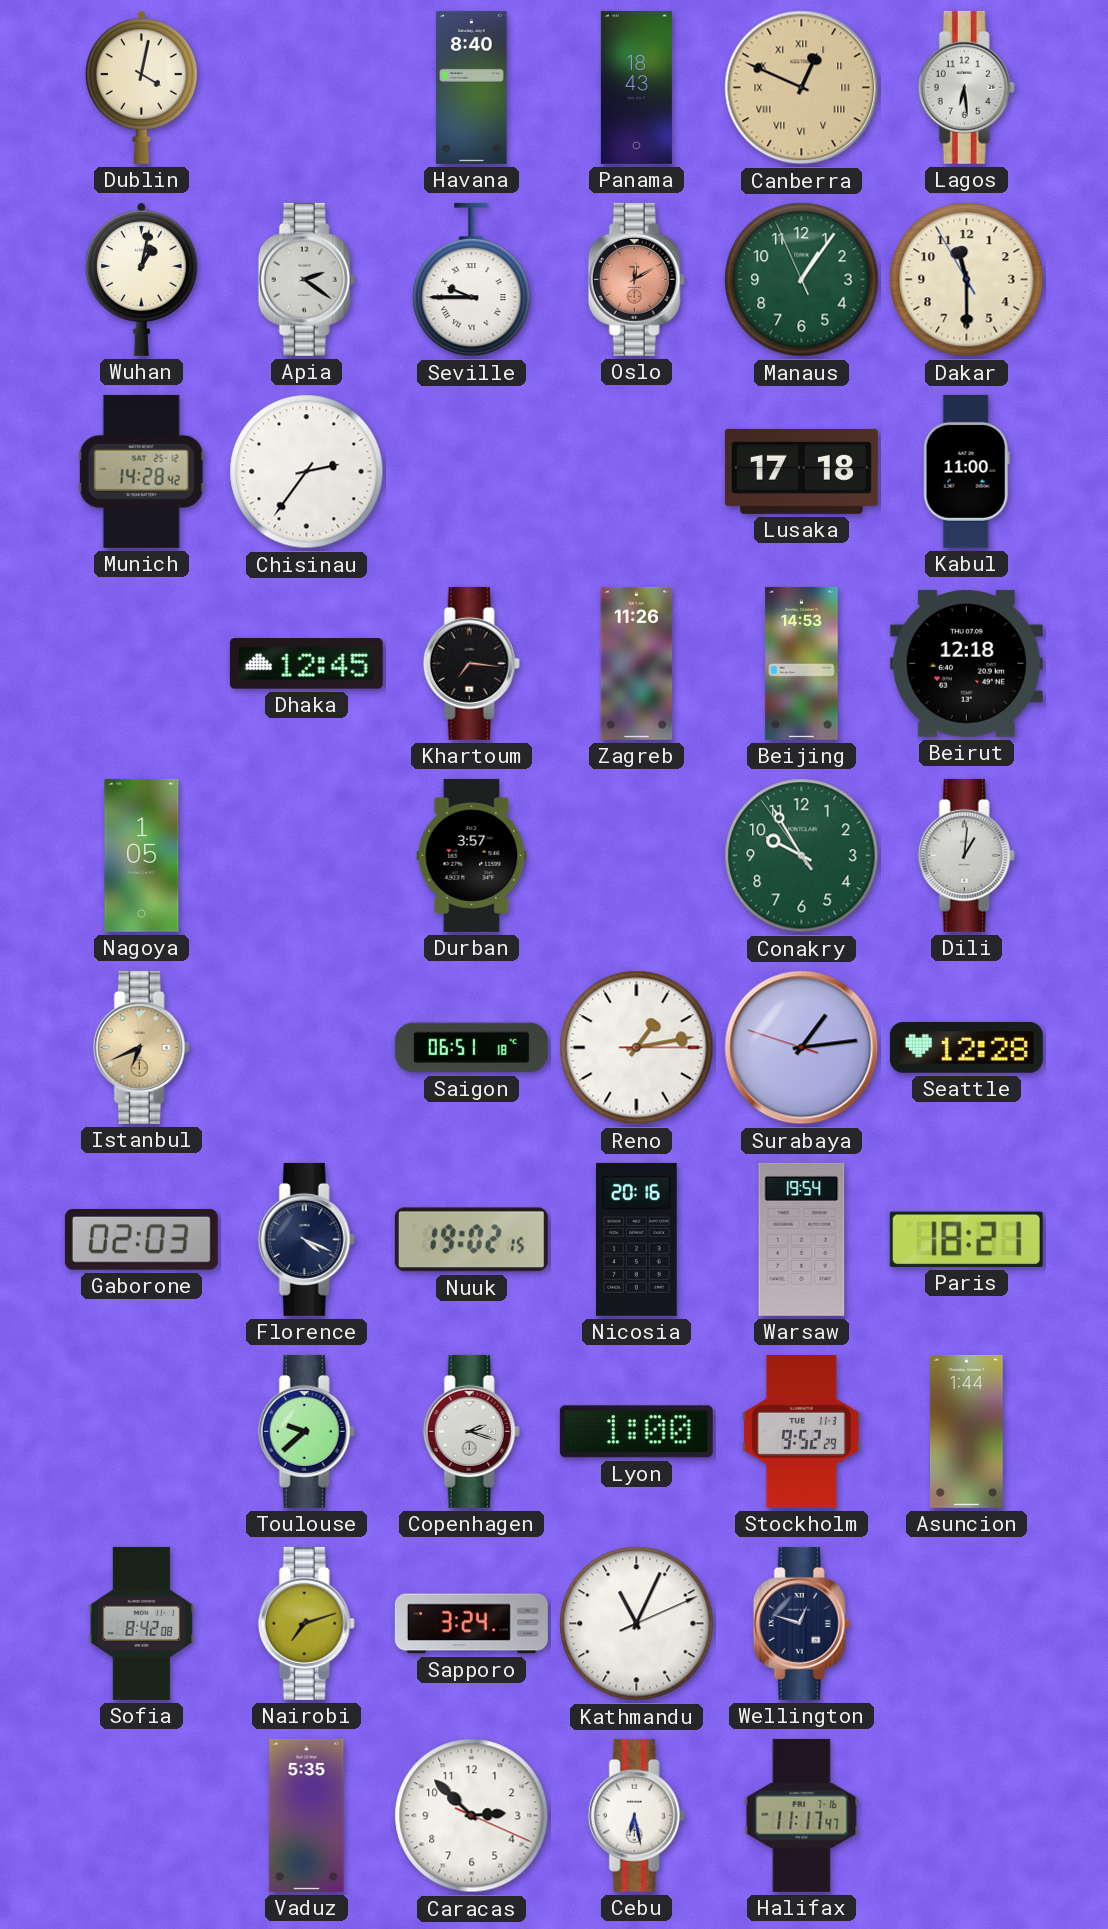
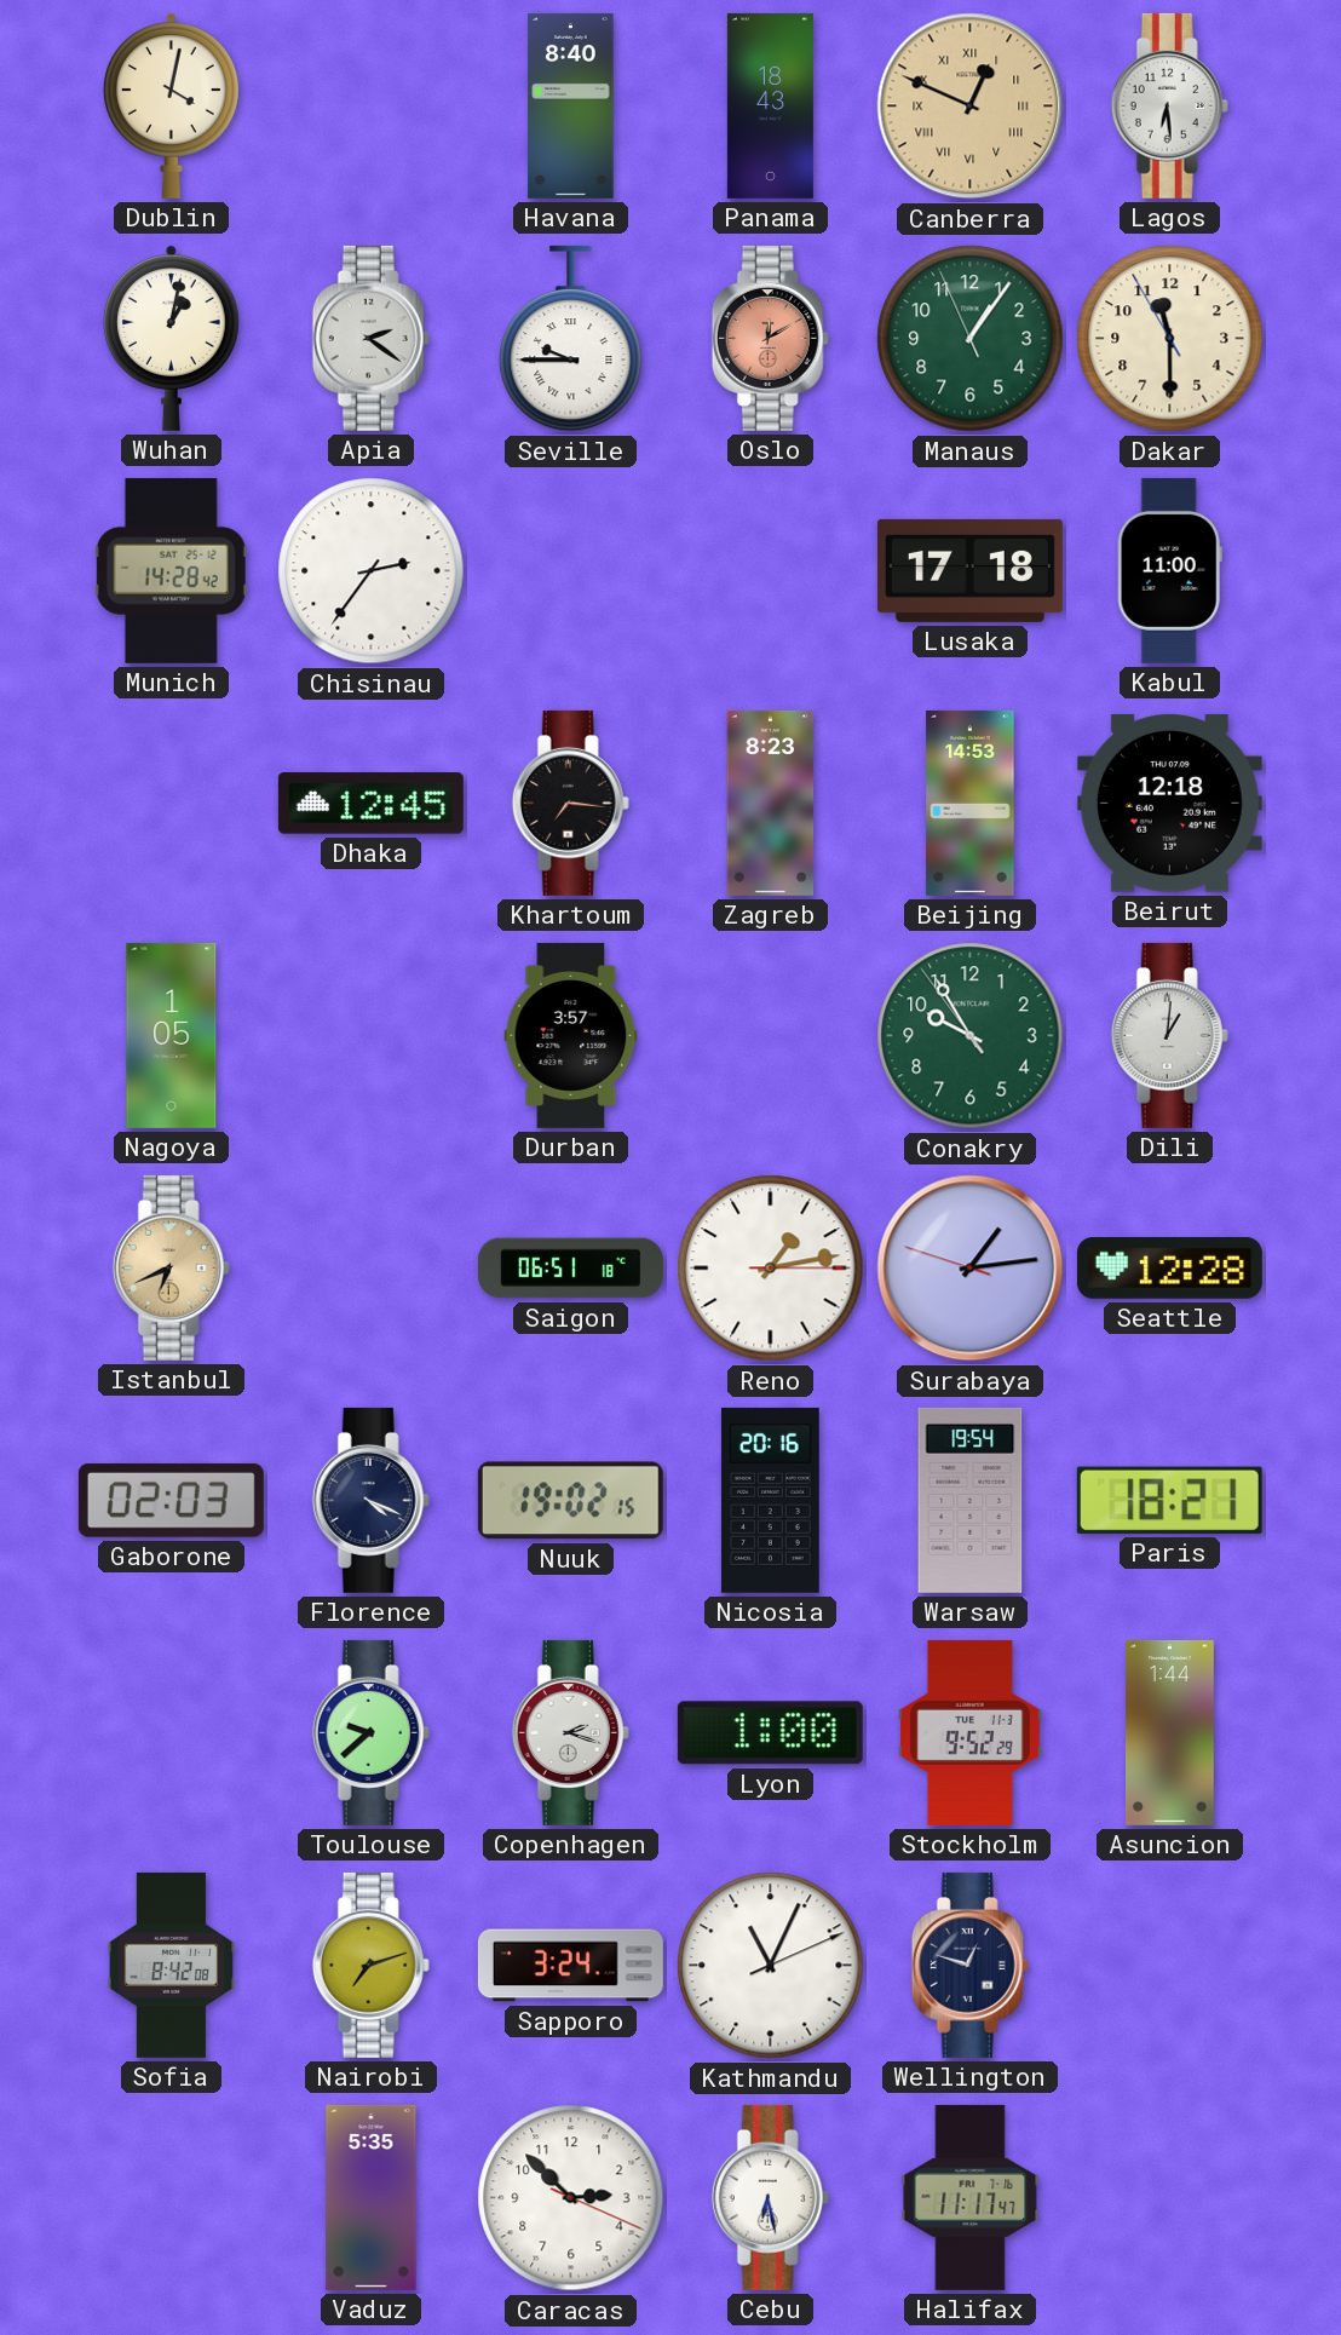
Zagreb: 11:26 -> 8:23 (771, 803)
